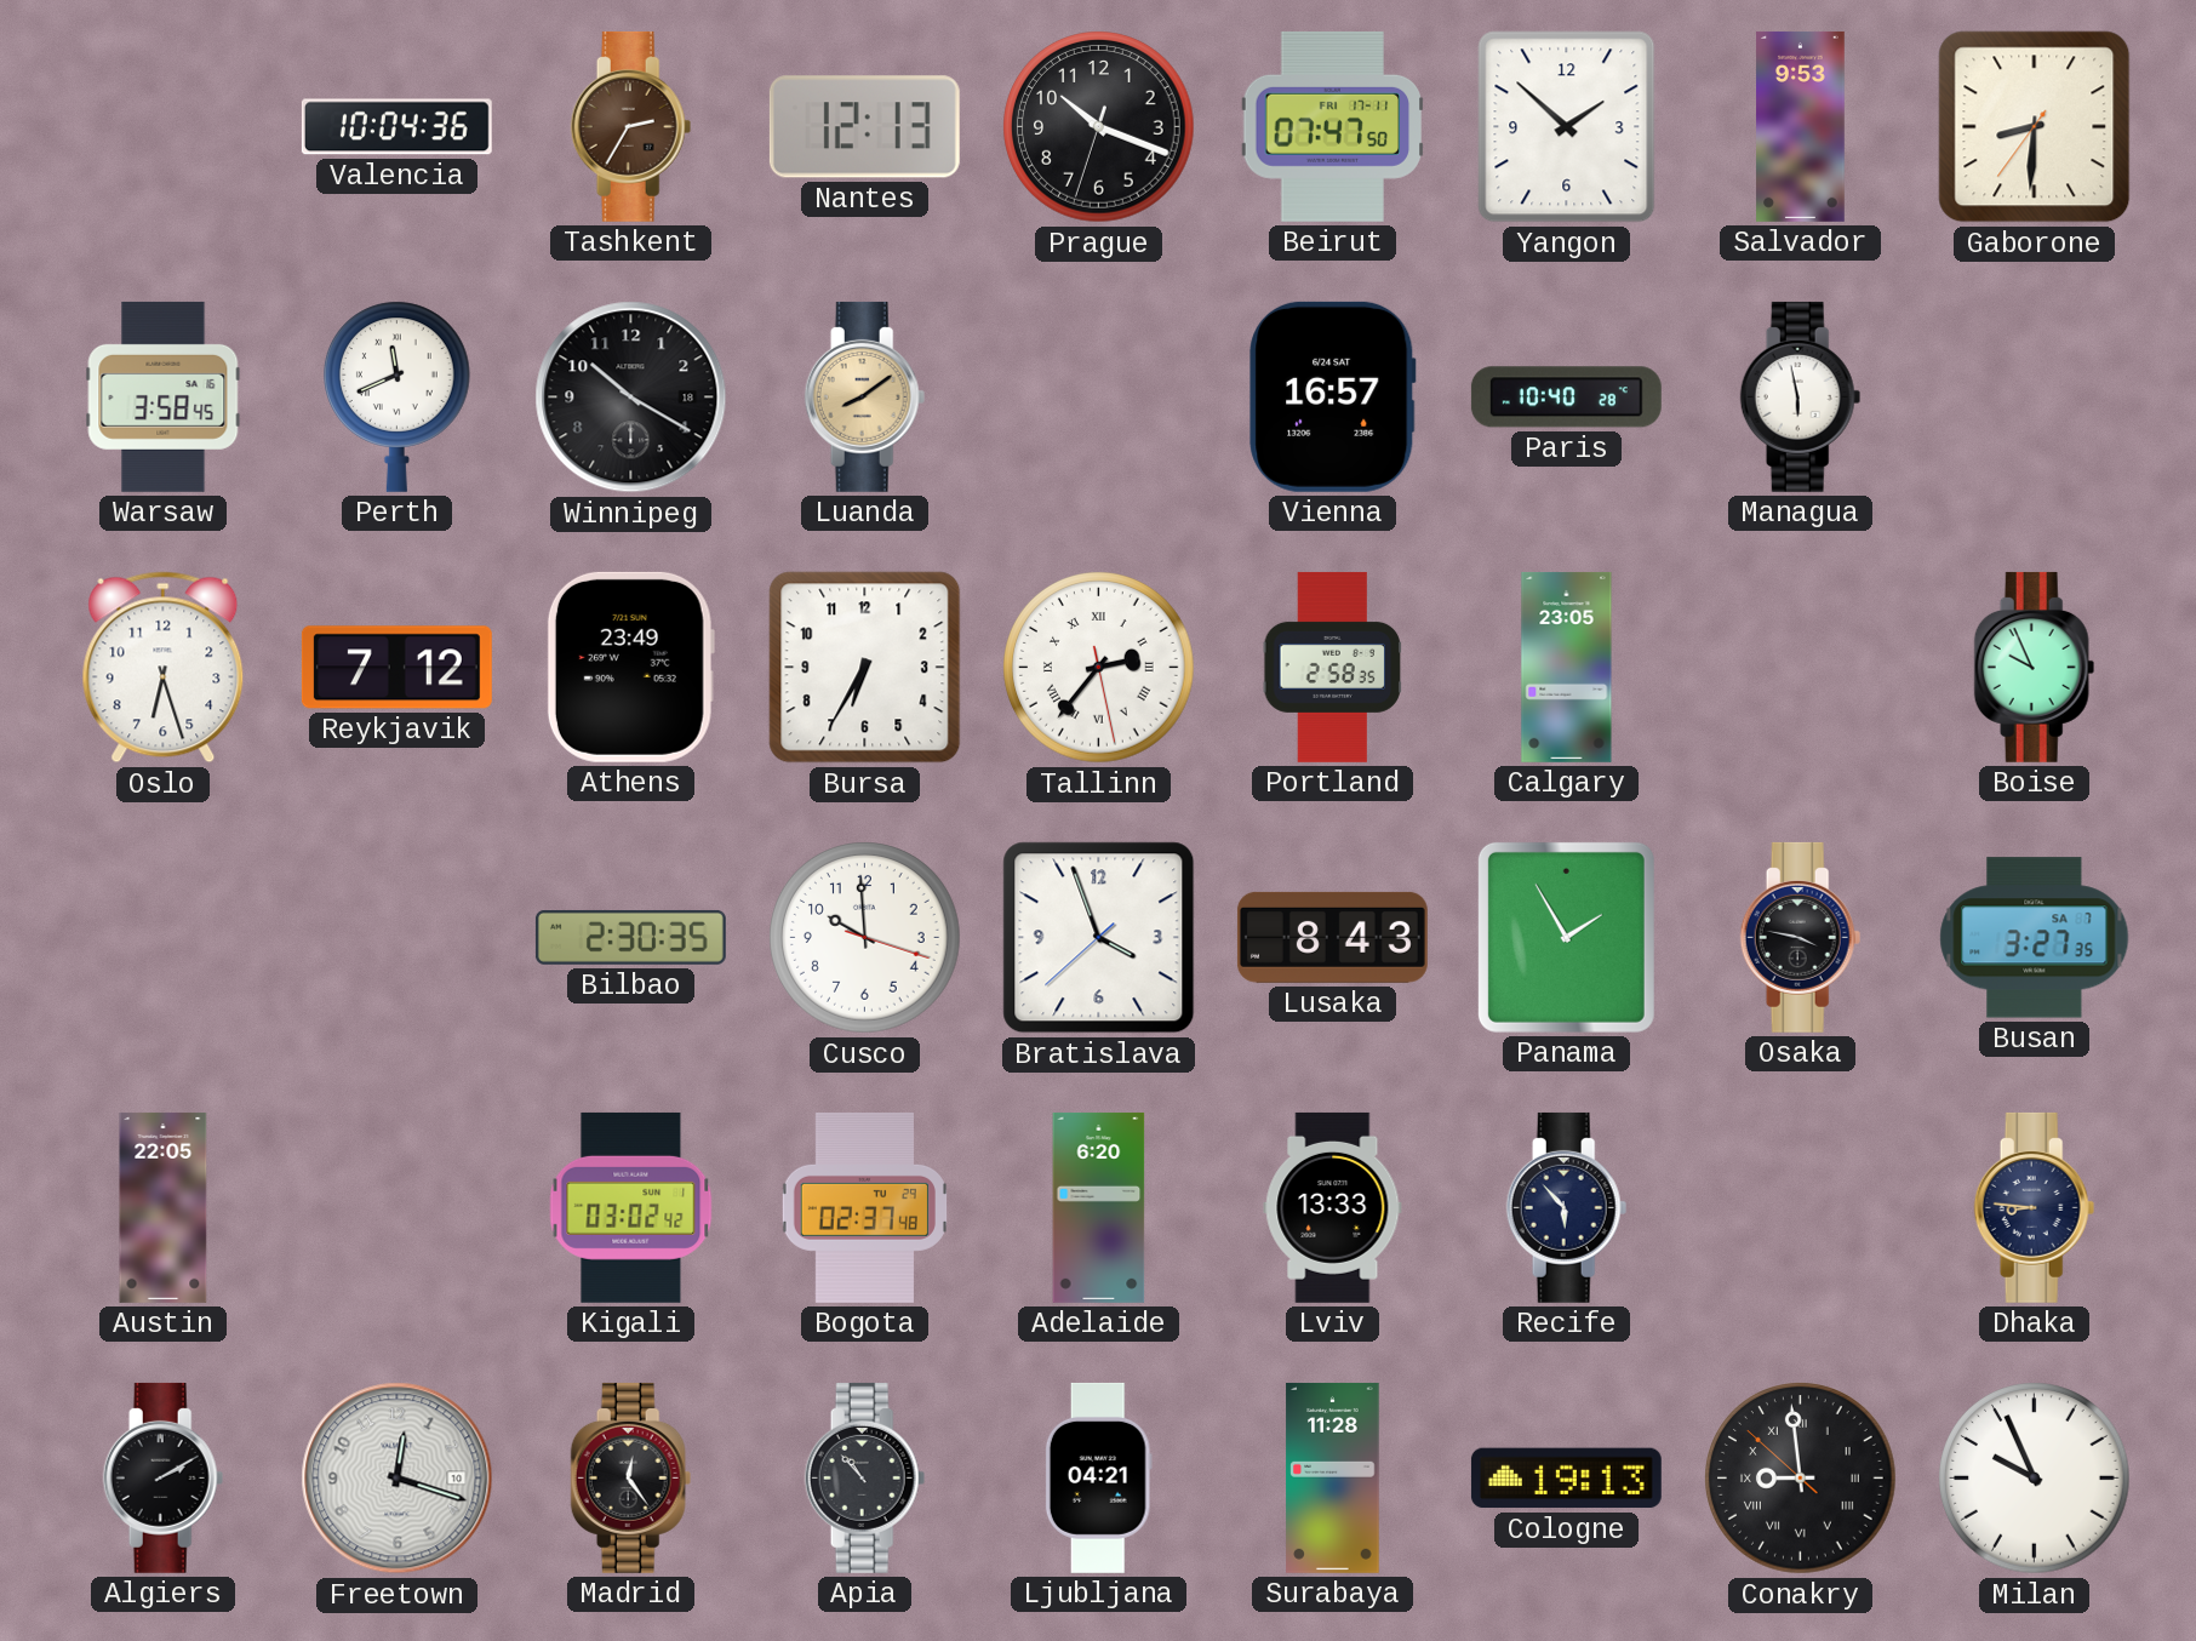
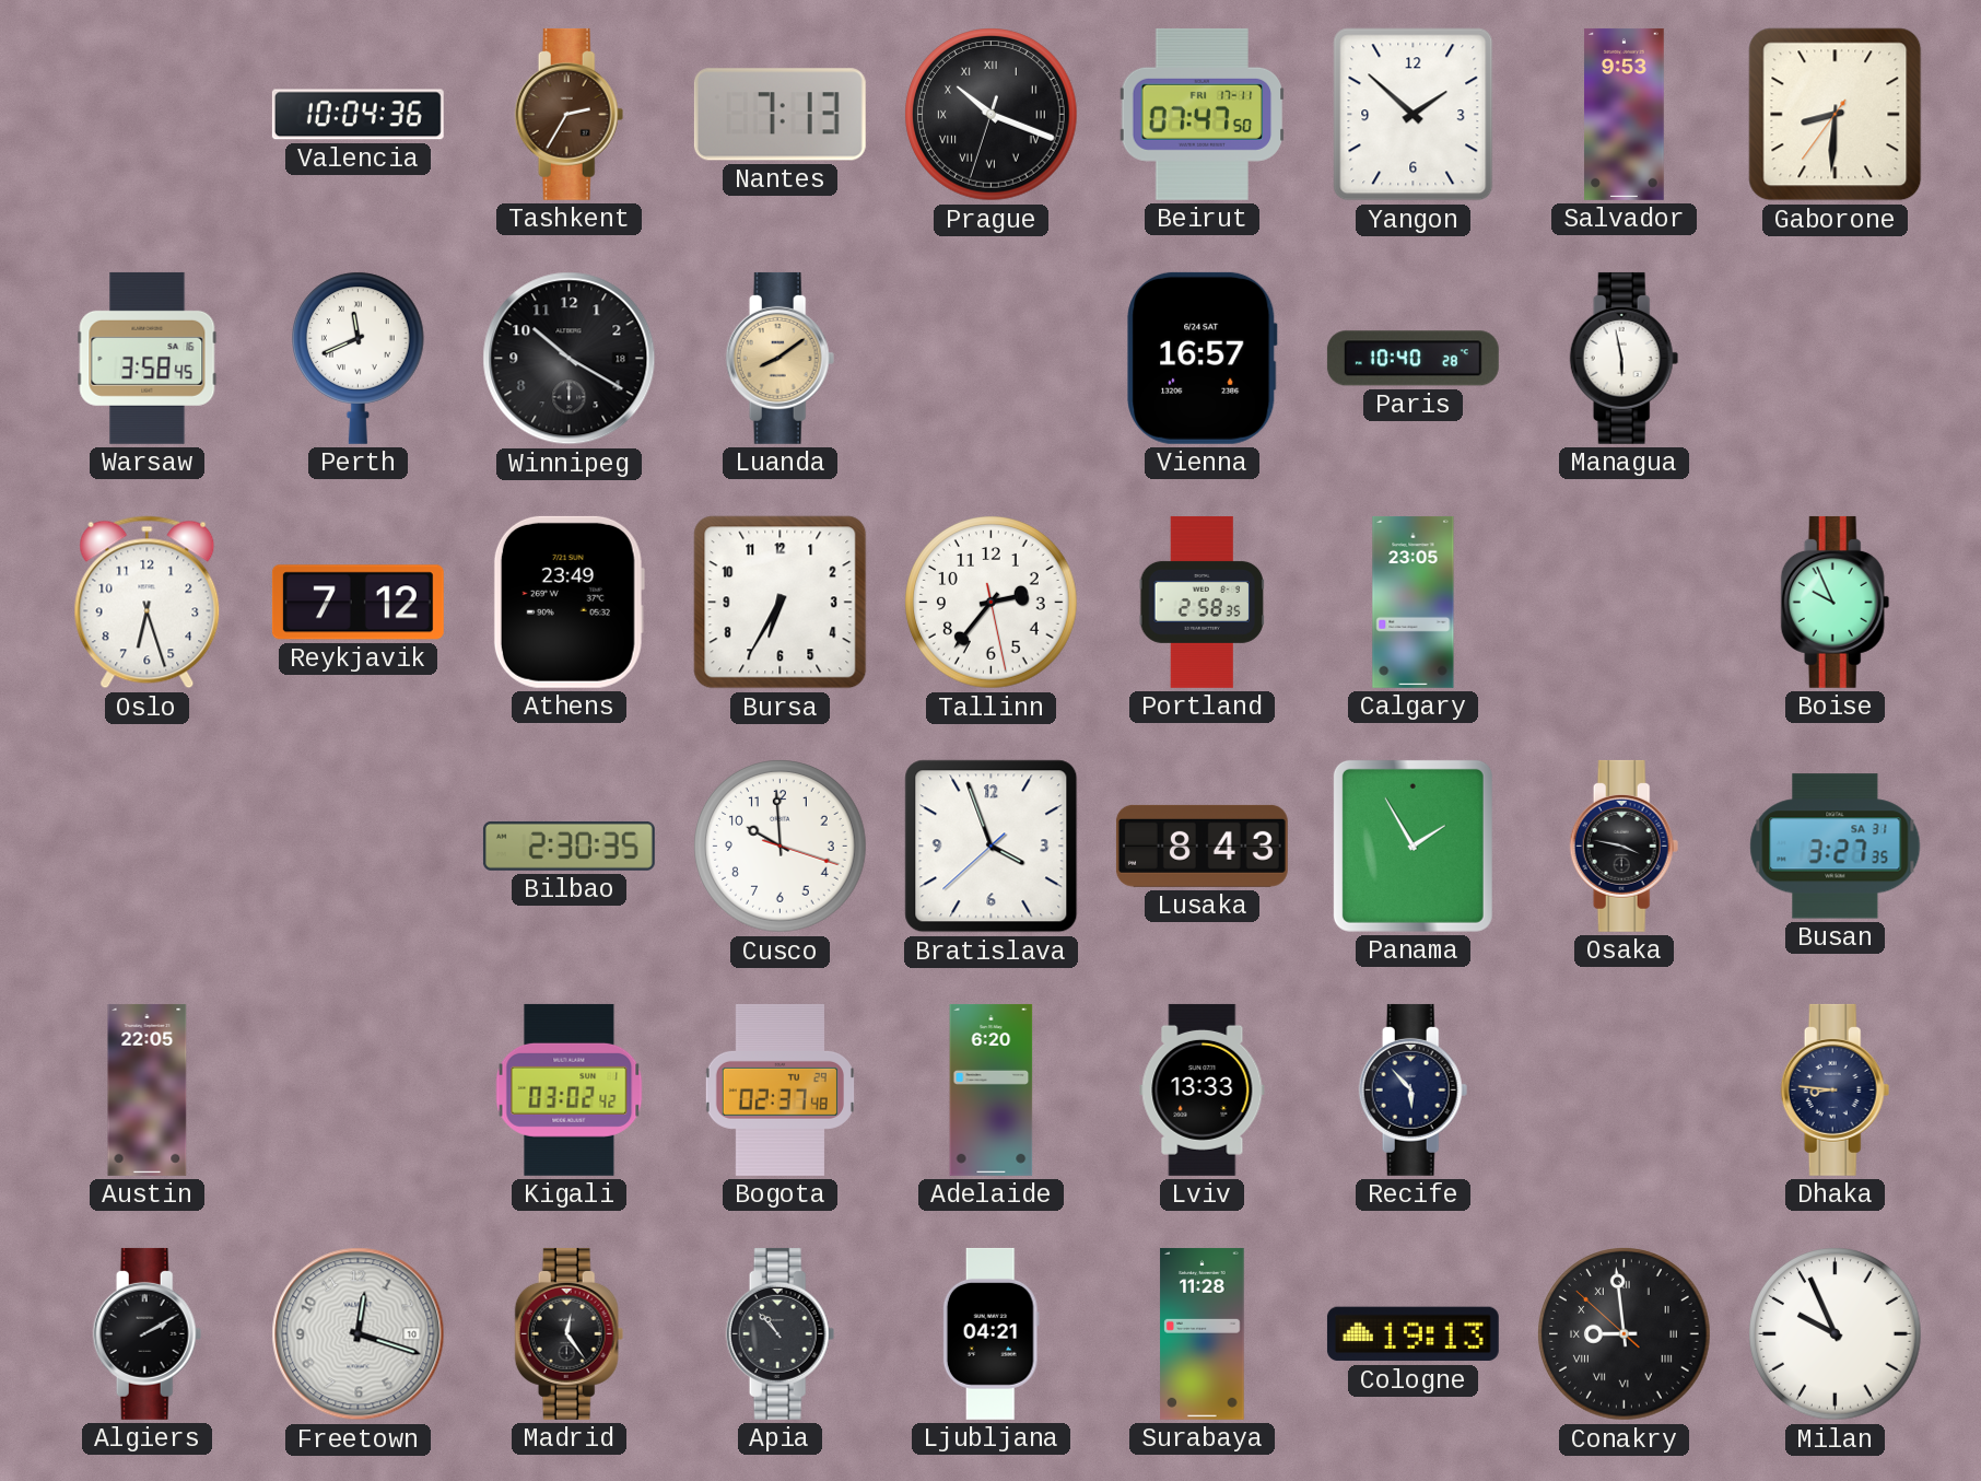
Nantes: 12:13 -> 7:13 (779, 115)
Prague numerals: Arabic -> Roman (992, 115)
Tallinn numerals: Roman -> Arabic (992, 603)
Busan date: SA 7 -> SA 31 (1836, 847)
